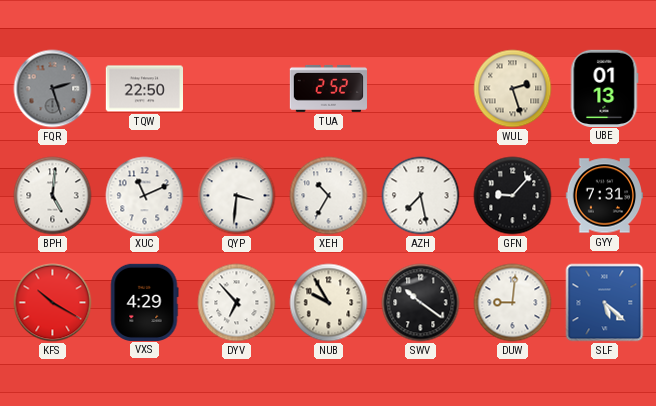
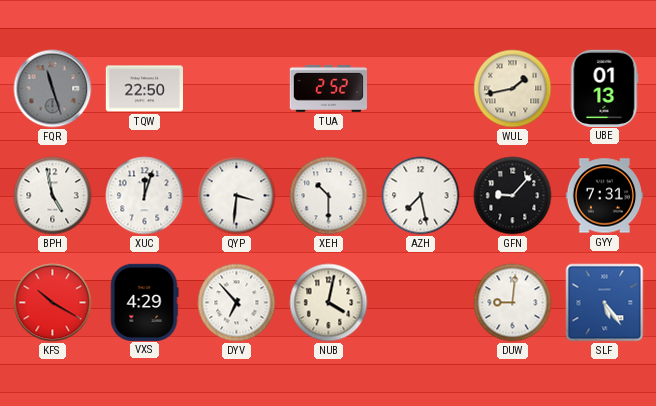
FQR: 2:27 -> 11:27 (53, 89)
WUL: 2:27 -> 1:43 (513, 89)
BPH: 5:01 -> 4:58 (53, 196)
XUC: 11:11 -> 12:03 (145, 196)
XEH: 10:35 -> 10:30 (329, 196)
NUB: 9:55 -> 4:02 (329, 303)
SWV: 10:21 -> none (421, 303)
SLF: 5:22 -> 5:24 (605, 303)
